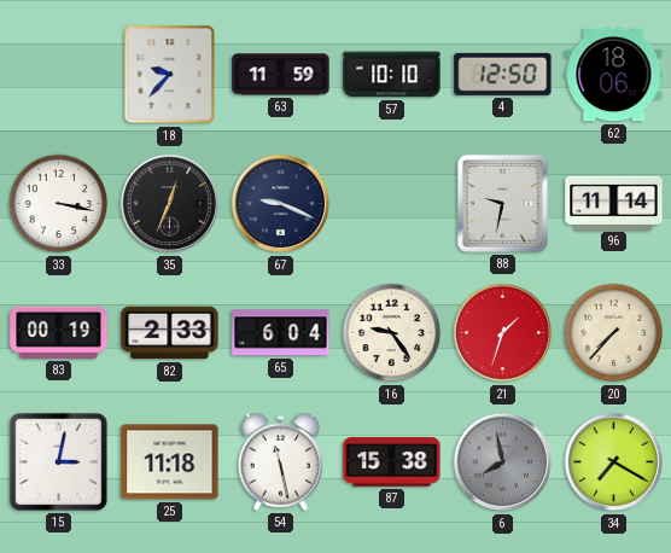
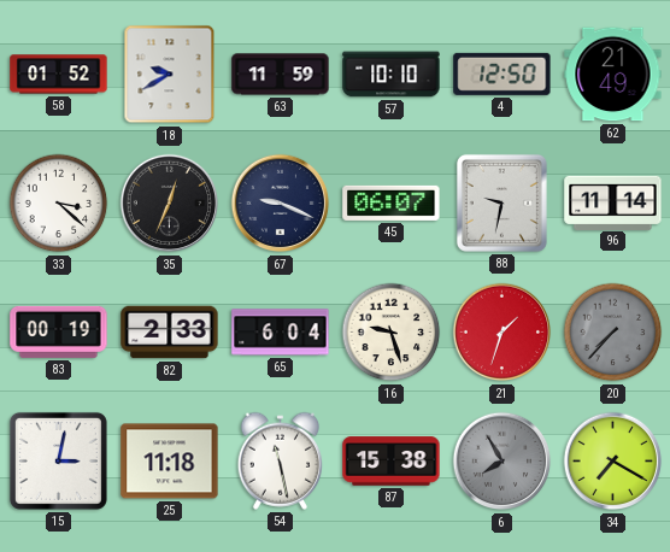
58: none -> 01:52 (59, 75)
18: 9:37 -> 9:40 (170, 75)
62: 18:06 -> 21:49 (613, 75)
33: 3:17 -> 3:22 (59, 204)
45: none -> 06:07 (392, 202)
16: 9:24 -> 9:27 (392, 333)
20 dial: cream -> grey (613, 333)
6: 7:58 -> 7:55 (502, 462)
